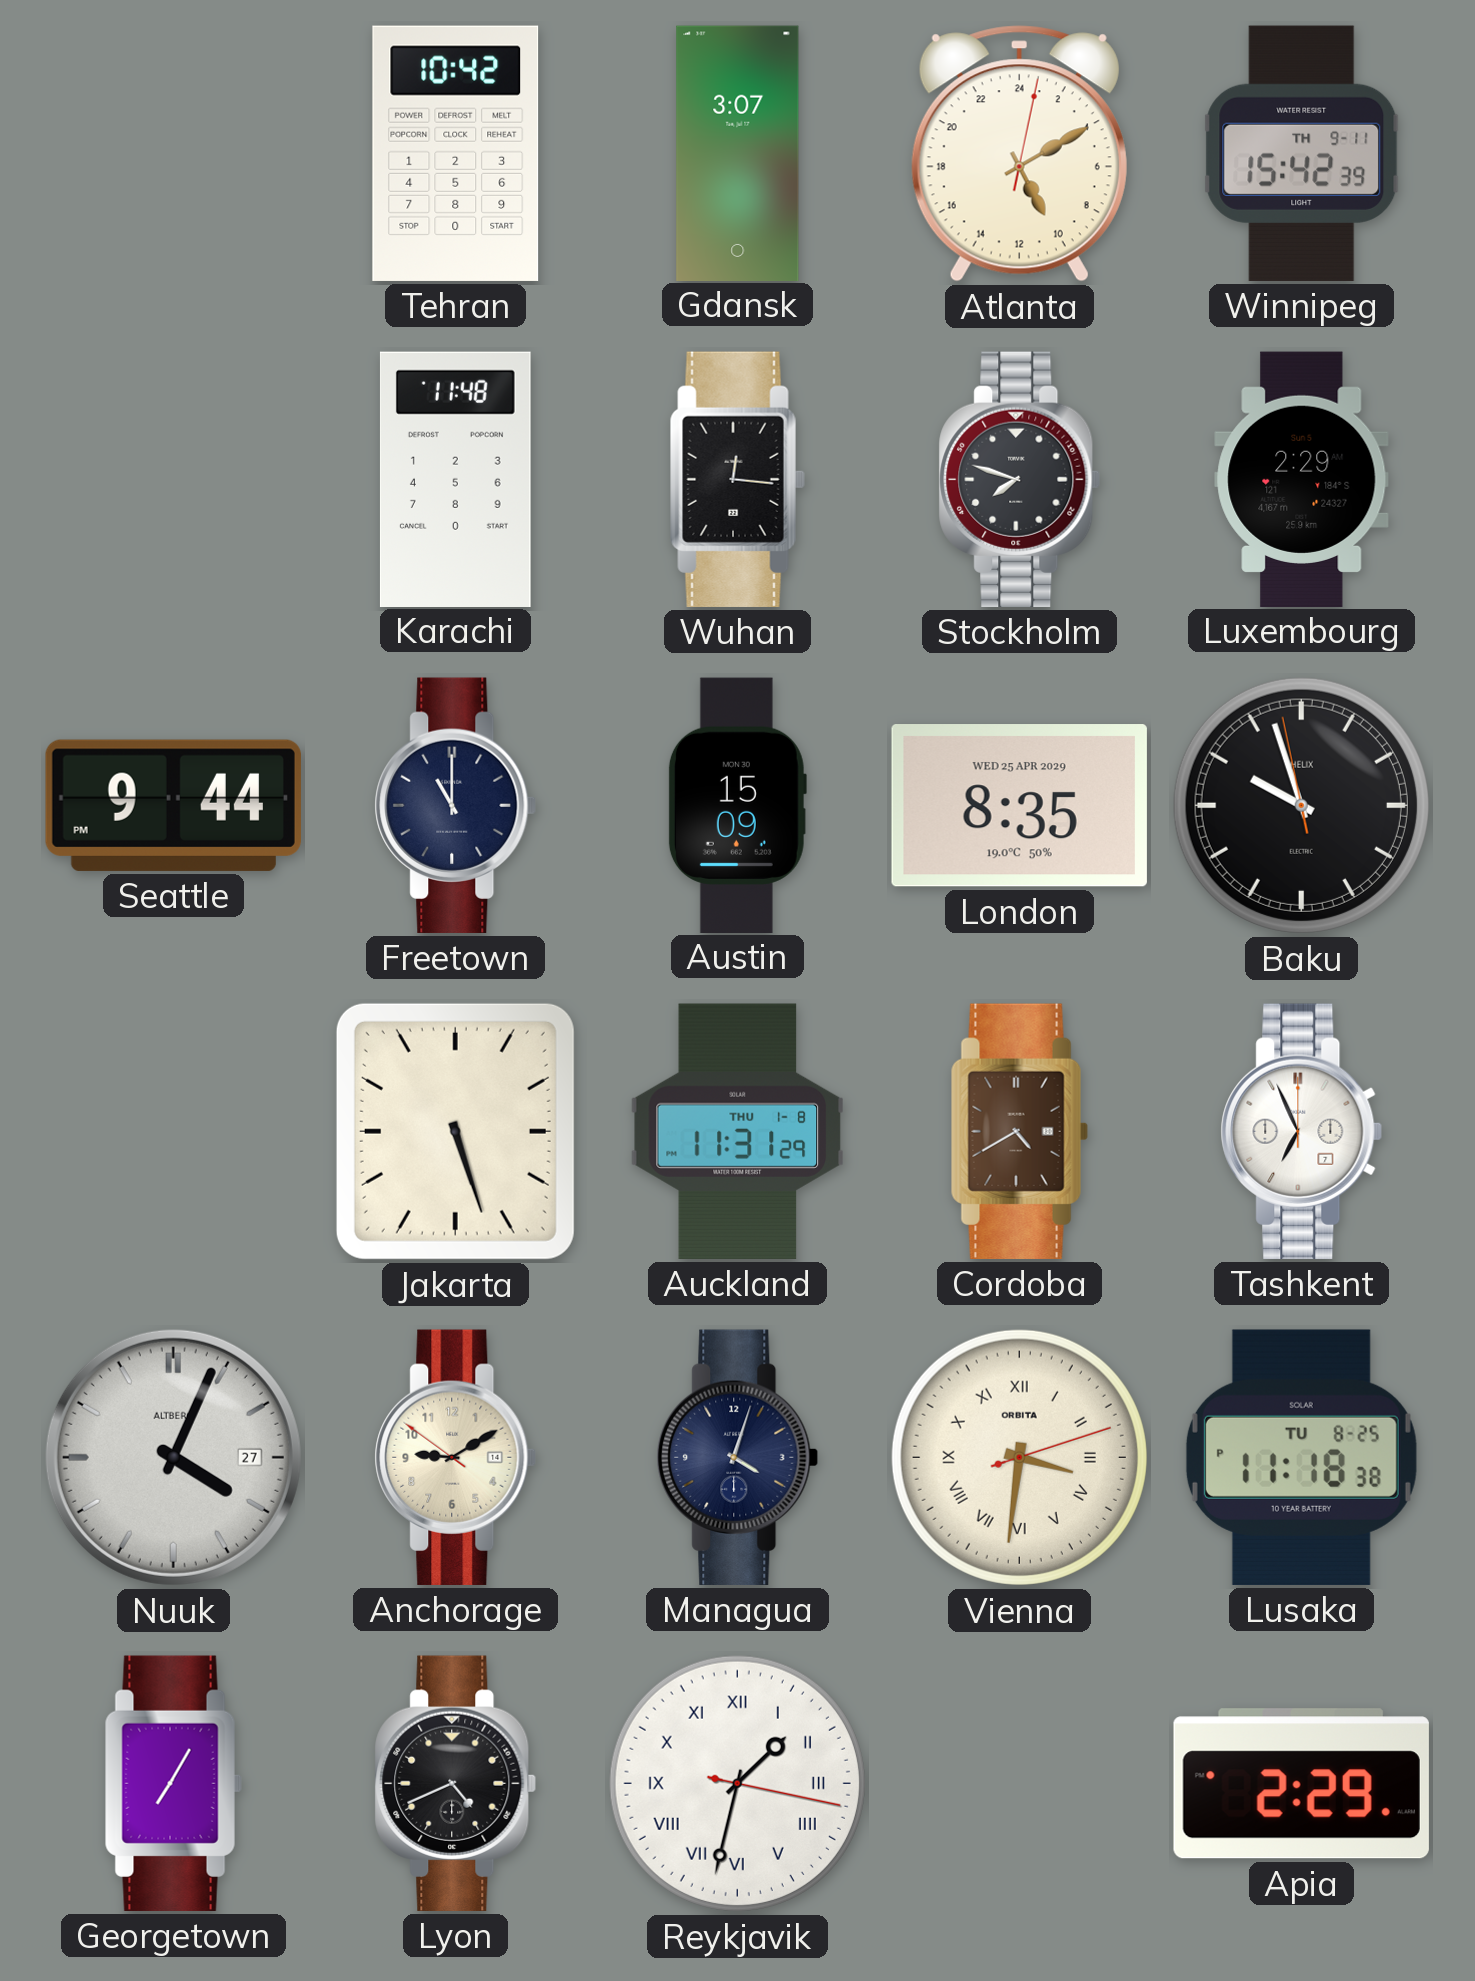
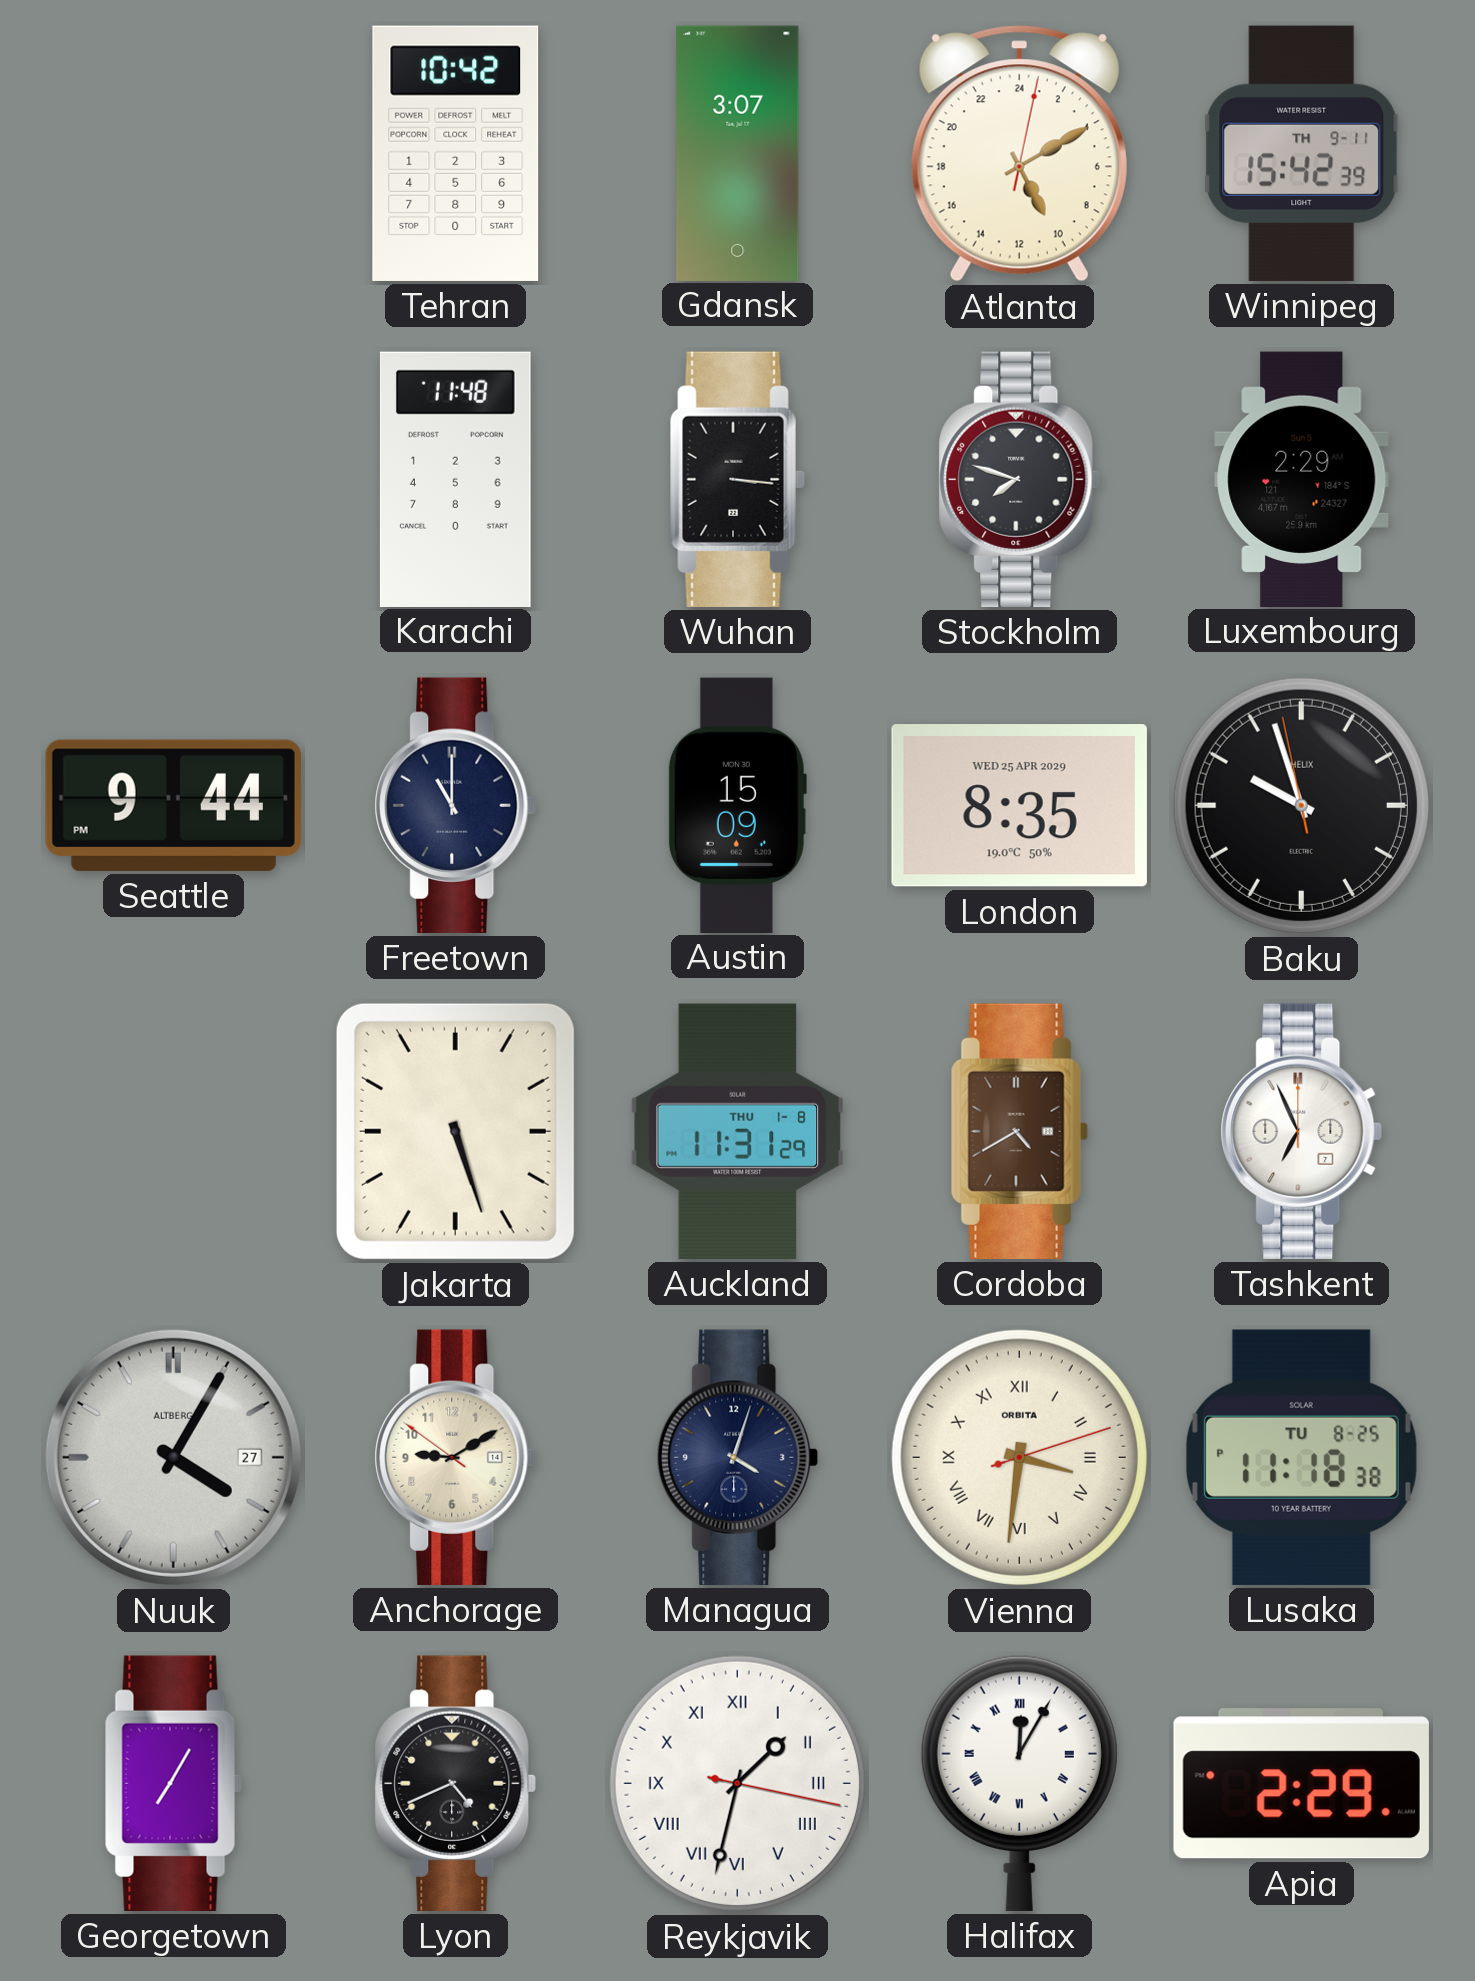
Wuhan: 12:16 -> 3:16 (737, 479)
Nuuk: 4:04 -> 4:05 (173, 1457)
Halifax: none -> 12:05 (1019, 1783)
